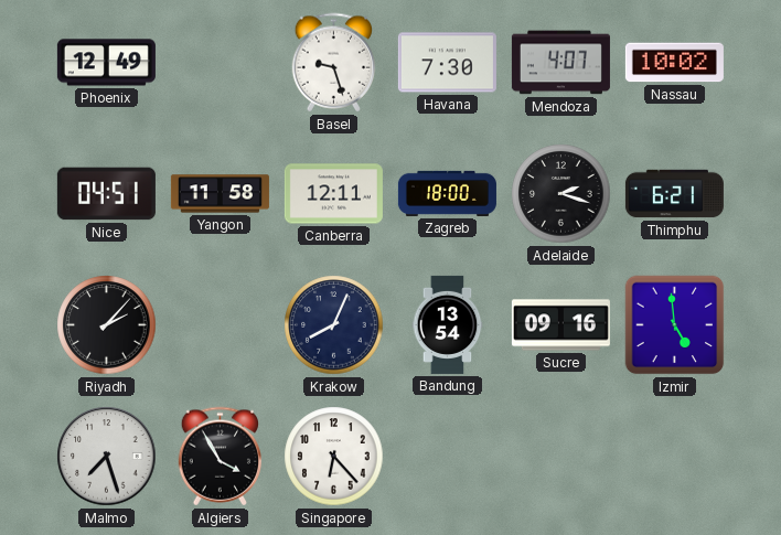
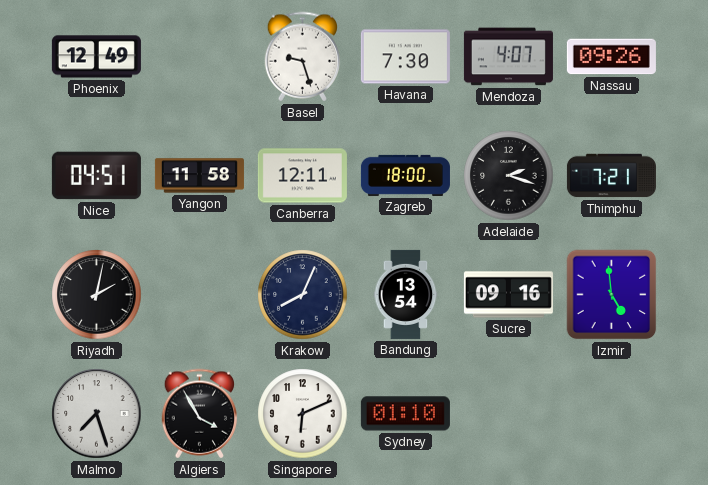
Nassau: 10:02 -> 09:26 (611, 57)
Thimphu: 6:21 -> 7:21 (611, 176)
Riyadh: 2:07 -> 2:02 (97, 295)
Singapore: 6:23 -> 6:11 (303, 414)
Sydney: none -> 01:10 (405, 414)
